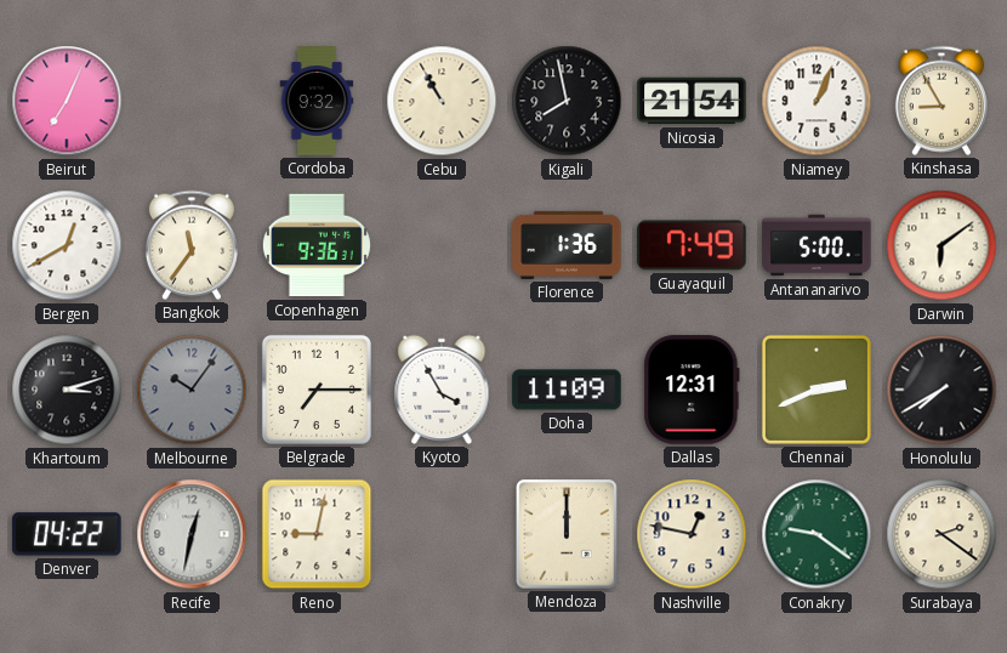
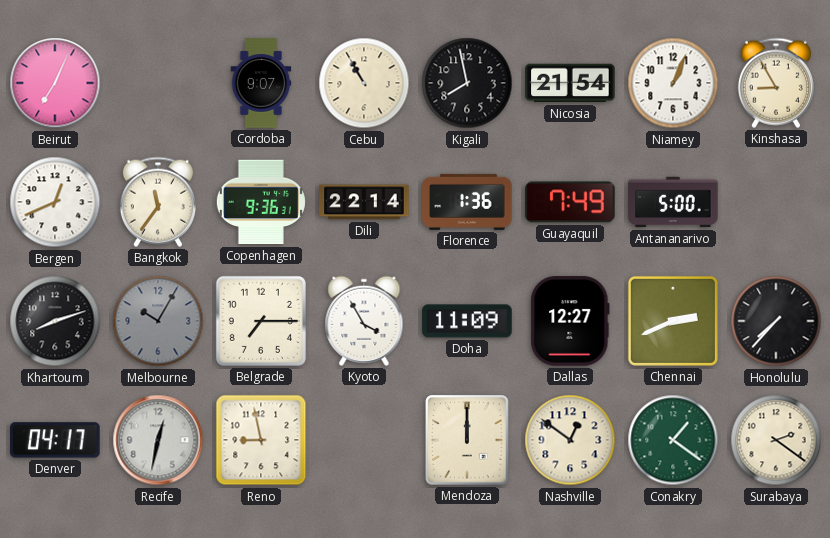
Cordoba: 9:32 -> 9:07 (261, 83)
Bergen: 12:40 -> 12:41 (55, 202)
Dili: none -> 22:14 (364, 202)
Darwin: 6:09 -> none (941, 245)
Khartoum: 3:12 -> 8:12 (55, 321)
Melbourne: 10:06 -> 10:05 (158, 321)
Dallas: 12:31 -> 12:27 (570, 321)
Honolulu: 7:40 -> 7:37 (776, 321)
Denver: 04:22 -> 04:17 (55, 440)
Reno: 9:02 -> 8:58 (261, 440)
Nashville: 12:47 -> 12:51 (570, 440)
Conakry: 9:21 -> 1:21 (673, 440)
